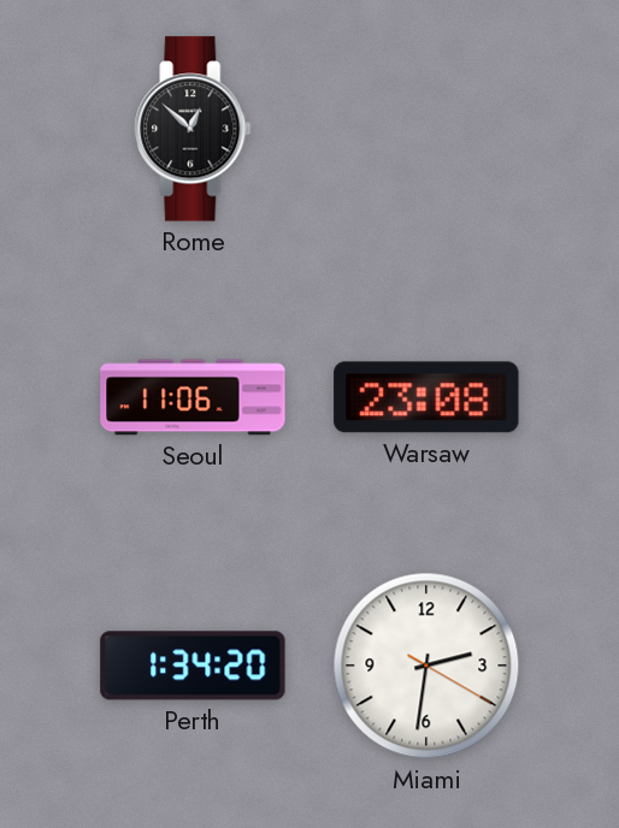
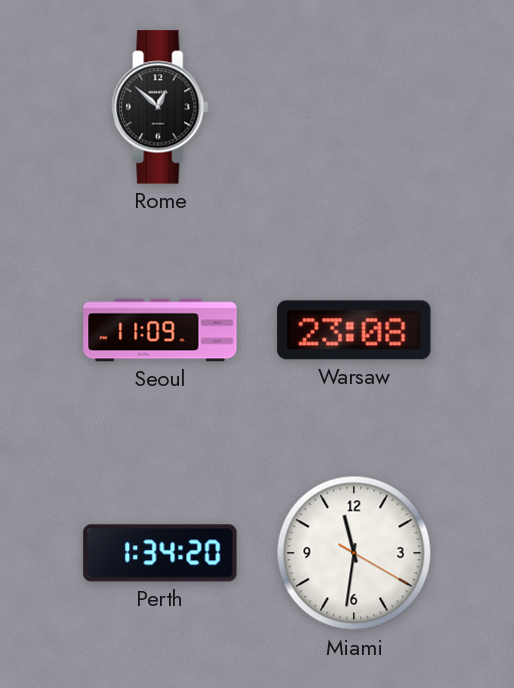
Seoul: 11:06 -> 11:09 (160, 330)
Miami: 2:31 -> 11:31 (354, 553)
